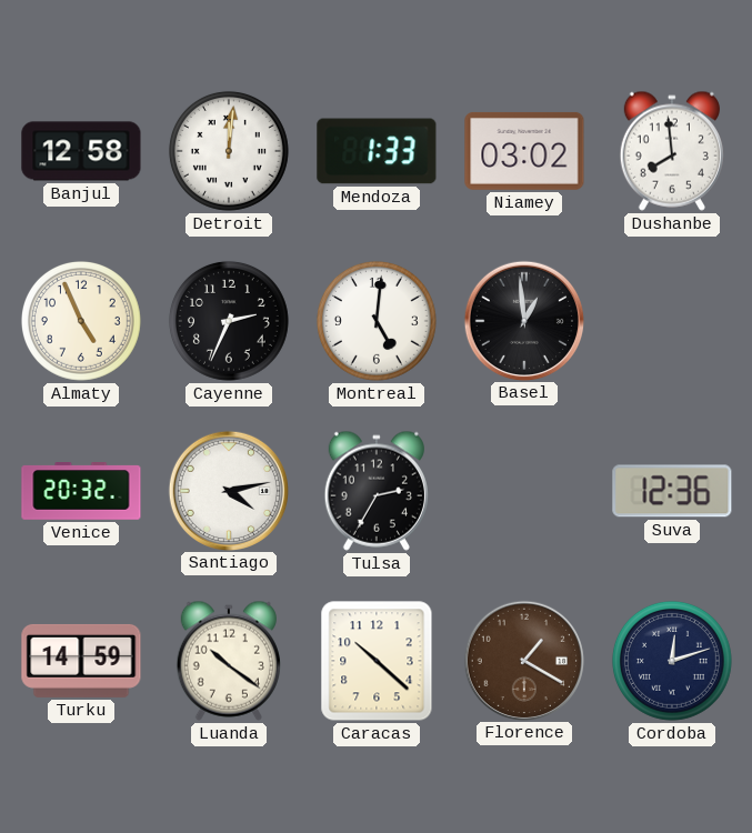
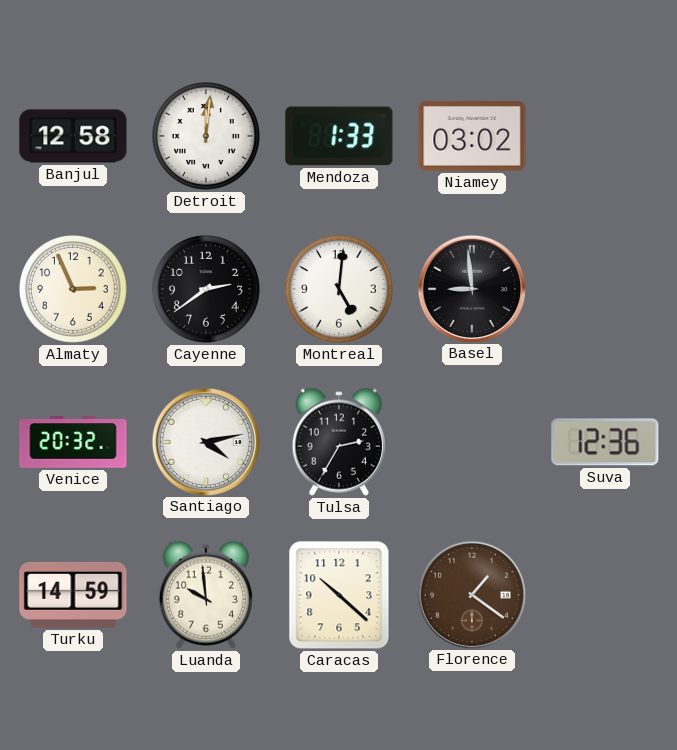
Dushanbe: 7:59 -> none (672, 151)
Almaty: 4:56 -> 2:56 (73, 289)
Cayenne: 2:34 -> 2:39 (206, 289)
Basel: 12:59 -> 8:59 (471, 288)
Luanda: 10:21 -> 9:59 (206, 595)
Florence: 1:20 -> 1:21 (471, 594)
Cordoba: 12:12 -> none (672, 661)
